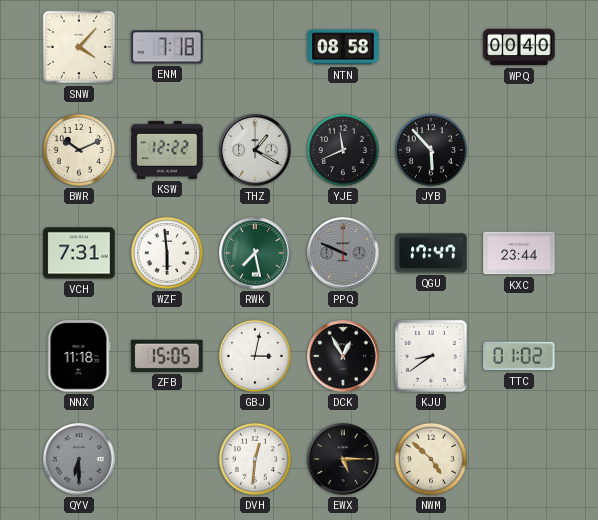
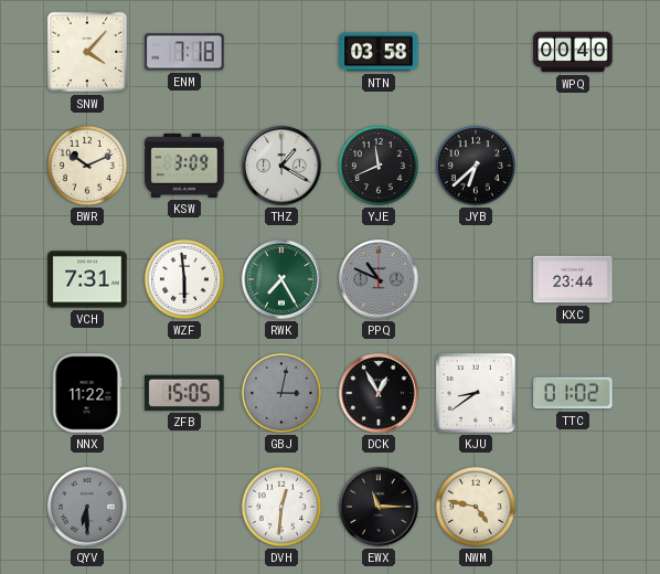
NTN: 08:58 -> 03:58 (379, 52)
KSW: 12:22 -> 3:09 (184, 166)
JYB: 5:53 -> 6:38 (476, 166)
RWK: 7:28 -> 7:25 (281, 279)
PPQ: 9:49 -> 10:49 (379, 279)
QGU: 17:47 -> none (431, 253)
NNX: 11:18 -> 11:22 (87, 393)
GBJ dial: white -> grey (281, 393)
EWX: 5:15 -> 11:15 (379, 507)
NWM: 4:52 -> 4:47 (476, 507)
